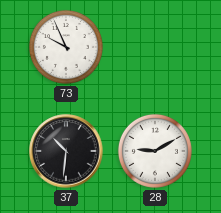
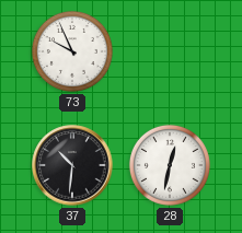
28: 9:10 -> 12:32 (170, 165)
